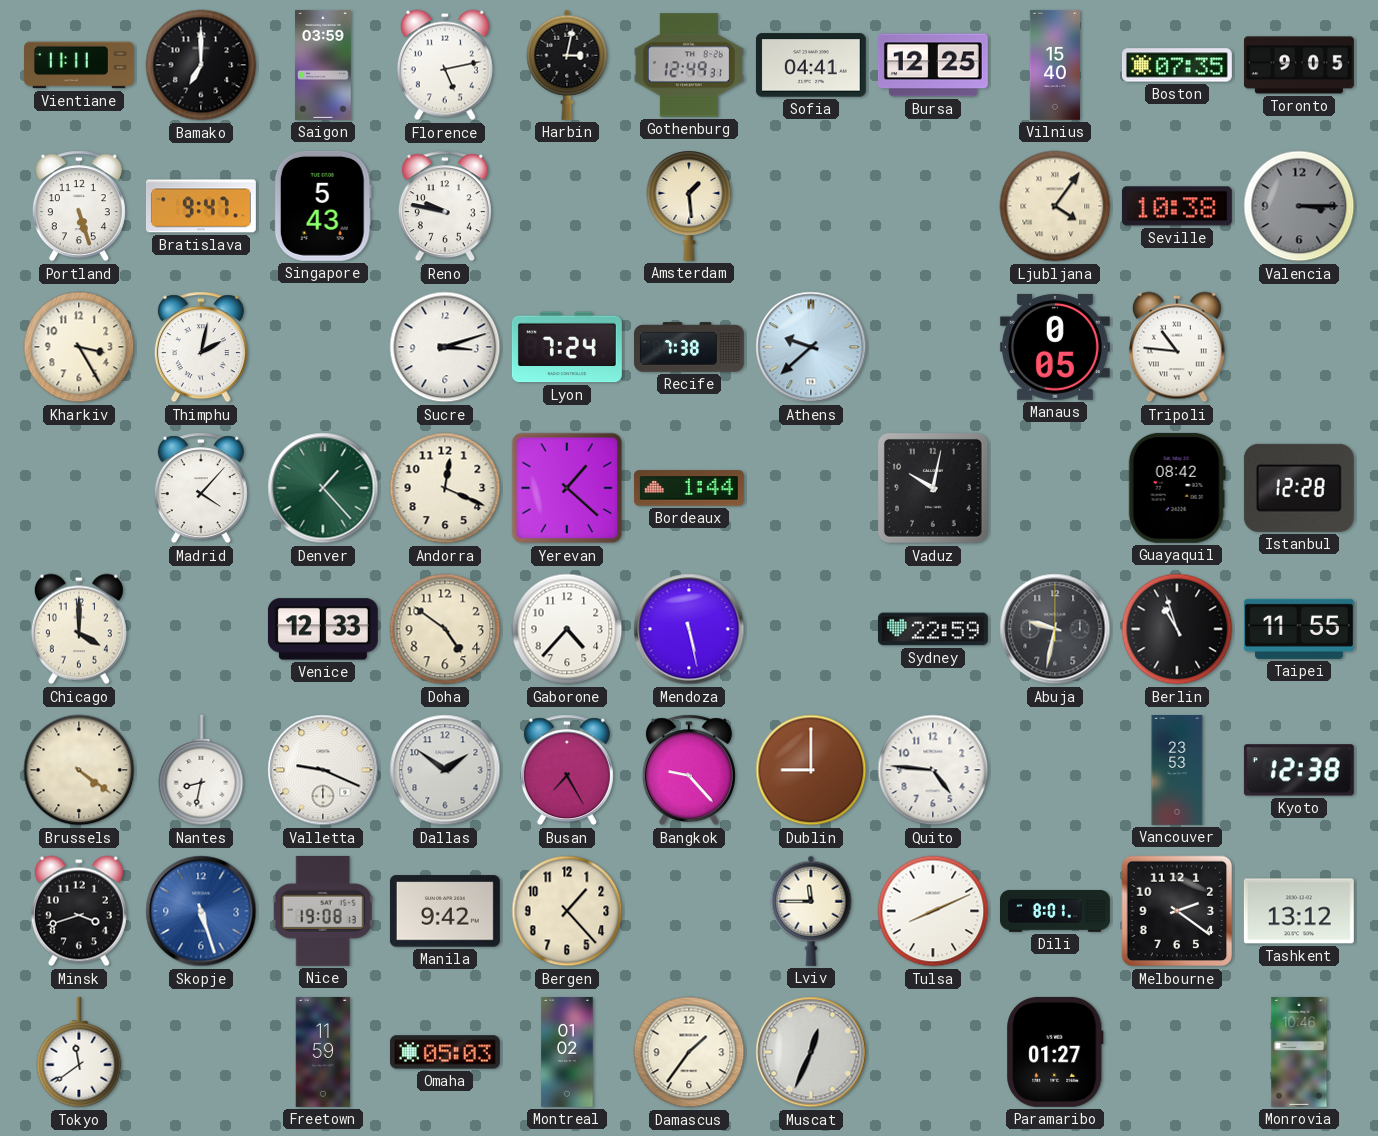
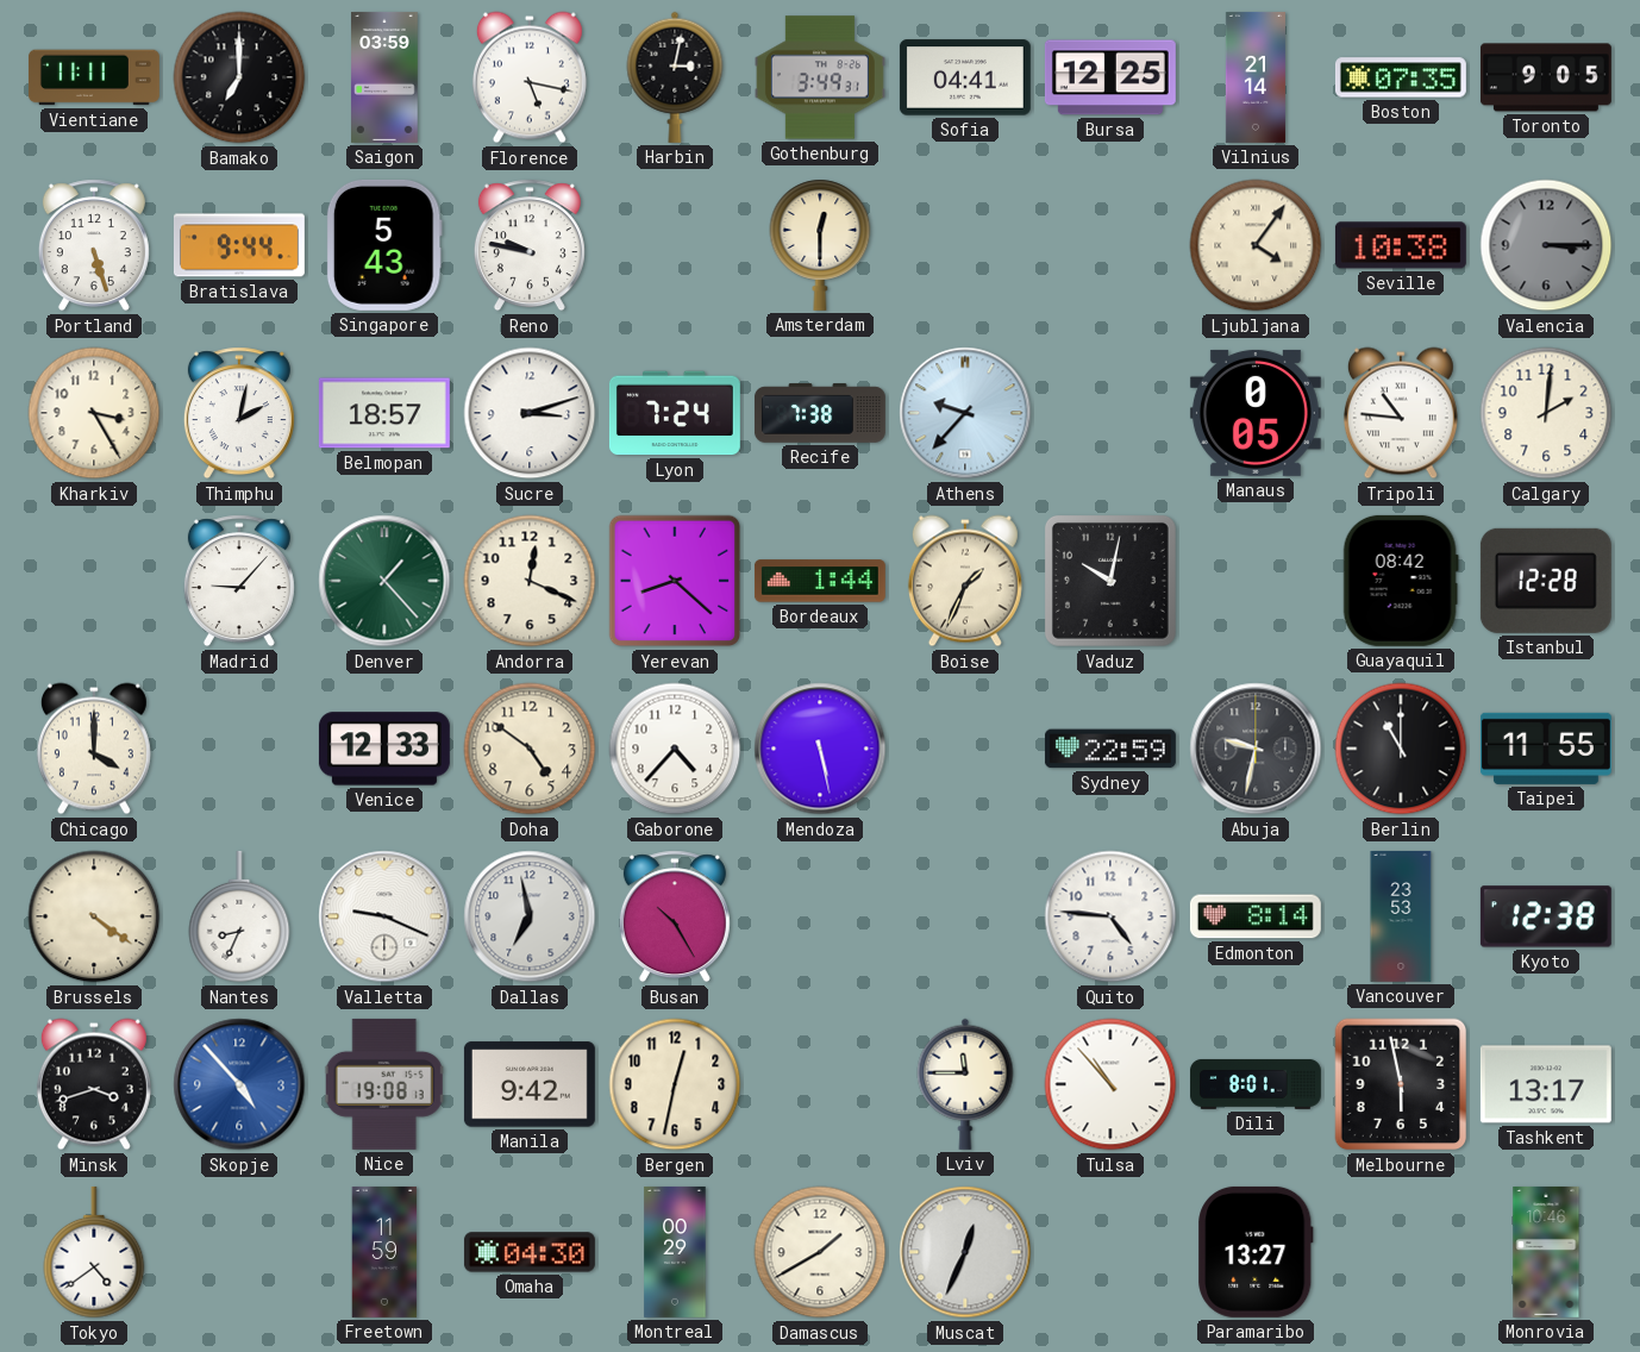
Florence: 5:13 -> 5:17 (530, 77)
Gothenburg: 12:49 -> 3:49 (820, 77)
Vilnius: 15:40 -> 21:14 (1256, 77)
Bratislava: 9:47 -> 9:44 (239, 245)
Amsterdam: 1:29 -> 12:30 (820, 245)
Belmopan: none -> 18:57 (384, 413)
Athens: 9:38 -> 9:37 (965, 413)
Calgary: none -> 2:01 (1546, 413)
Madrid: 4:07 -> 9:07 (239, 581)
Yerevan: 1:22 -> 8:22 (675, 581)
Boise: none -> 1:34 (965, 581)
Berlin: 10:57 -> 11:00 (1401, 749)
Nantes: 8:32 -> 8:34 (239, 916)
Dallas: 1:51 -> 6:58 (530, 916)
Busan: 7:25 -> 10:25 (675, 916)
Bangkok: 9:23 -> none (689, 770)
Dublin: 9:00 -> none (811, 770)
Edmonton: none -> 8:14 (1256, 916)
Skopje: 5:27 -> 4:53 (239, 1084)
Bergen: 1:23 -> 12:32 (675, 1084)
Tulsa: 8:11 -> 10:53 (1110, 1084)
Melbourne: 2:21 -> 5:58 (1401, 1084)
Tashkent: 13:12 -> 13:17 (1546, 1084)
Tokyo: 11:39 -> 4:39 (94, 1252)
Omaha: 05:03 -> 04:30 (530, 1252)
Montreal: 01:02 -> 00:29 (675, 1252)
Damascus: 1:36 -> 1:40 (820, 1252)
Paramaribo: 01:27 -> 13:27 (1256, 1252)
